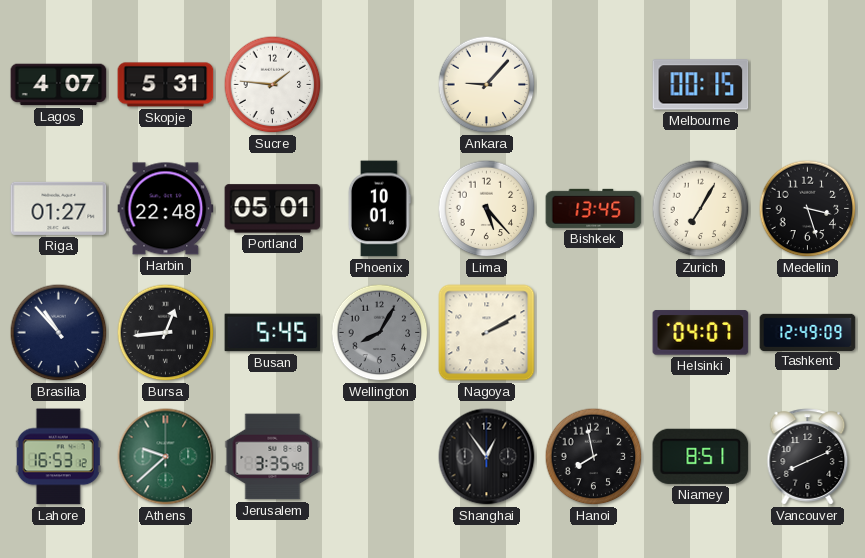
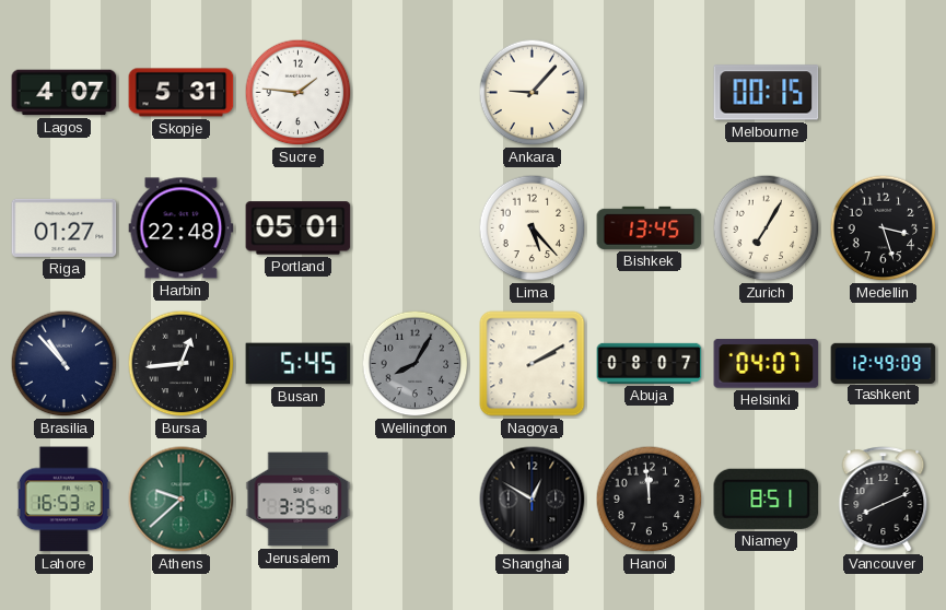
Phoenix: 10:01 -> none (379, 209)
Abuja: none -> 08:07 (650, 363)
Shanghai: 12:54 -> 12:50 (533, 500)
Hanoi: 7:58 -> 11:59 (650, 500)
